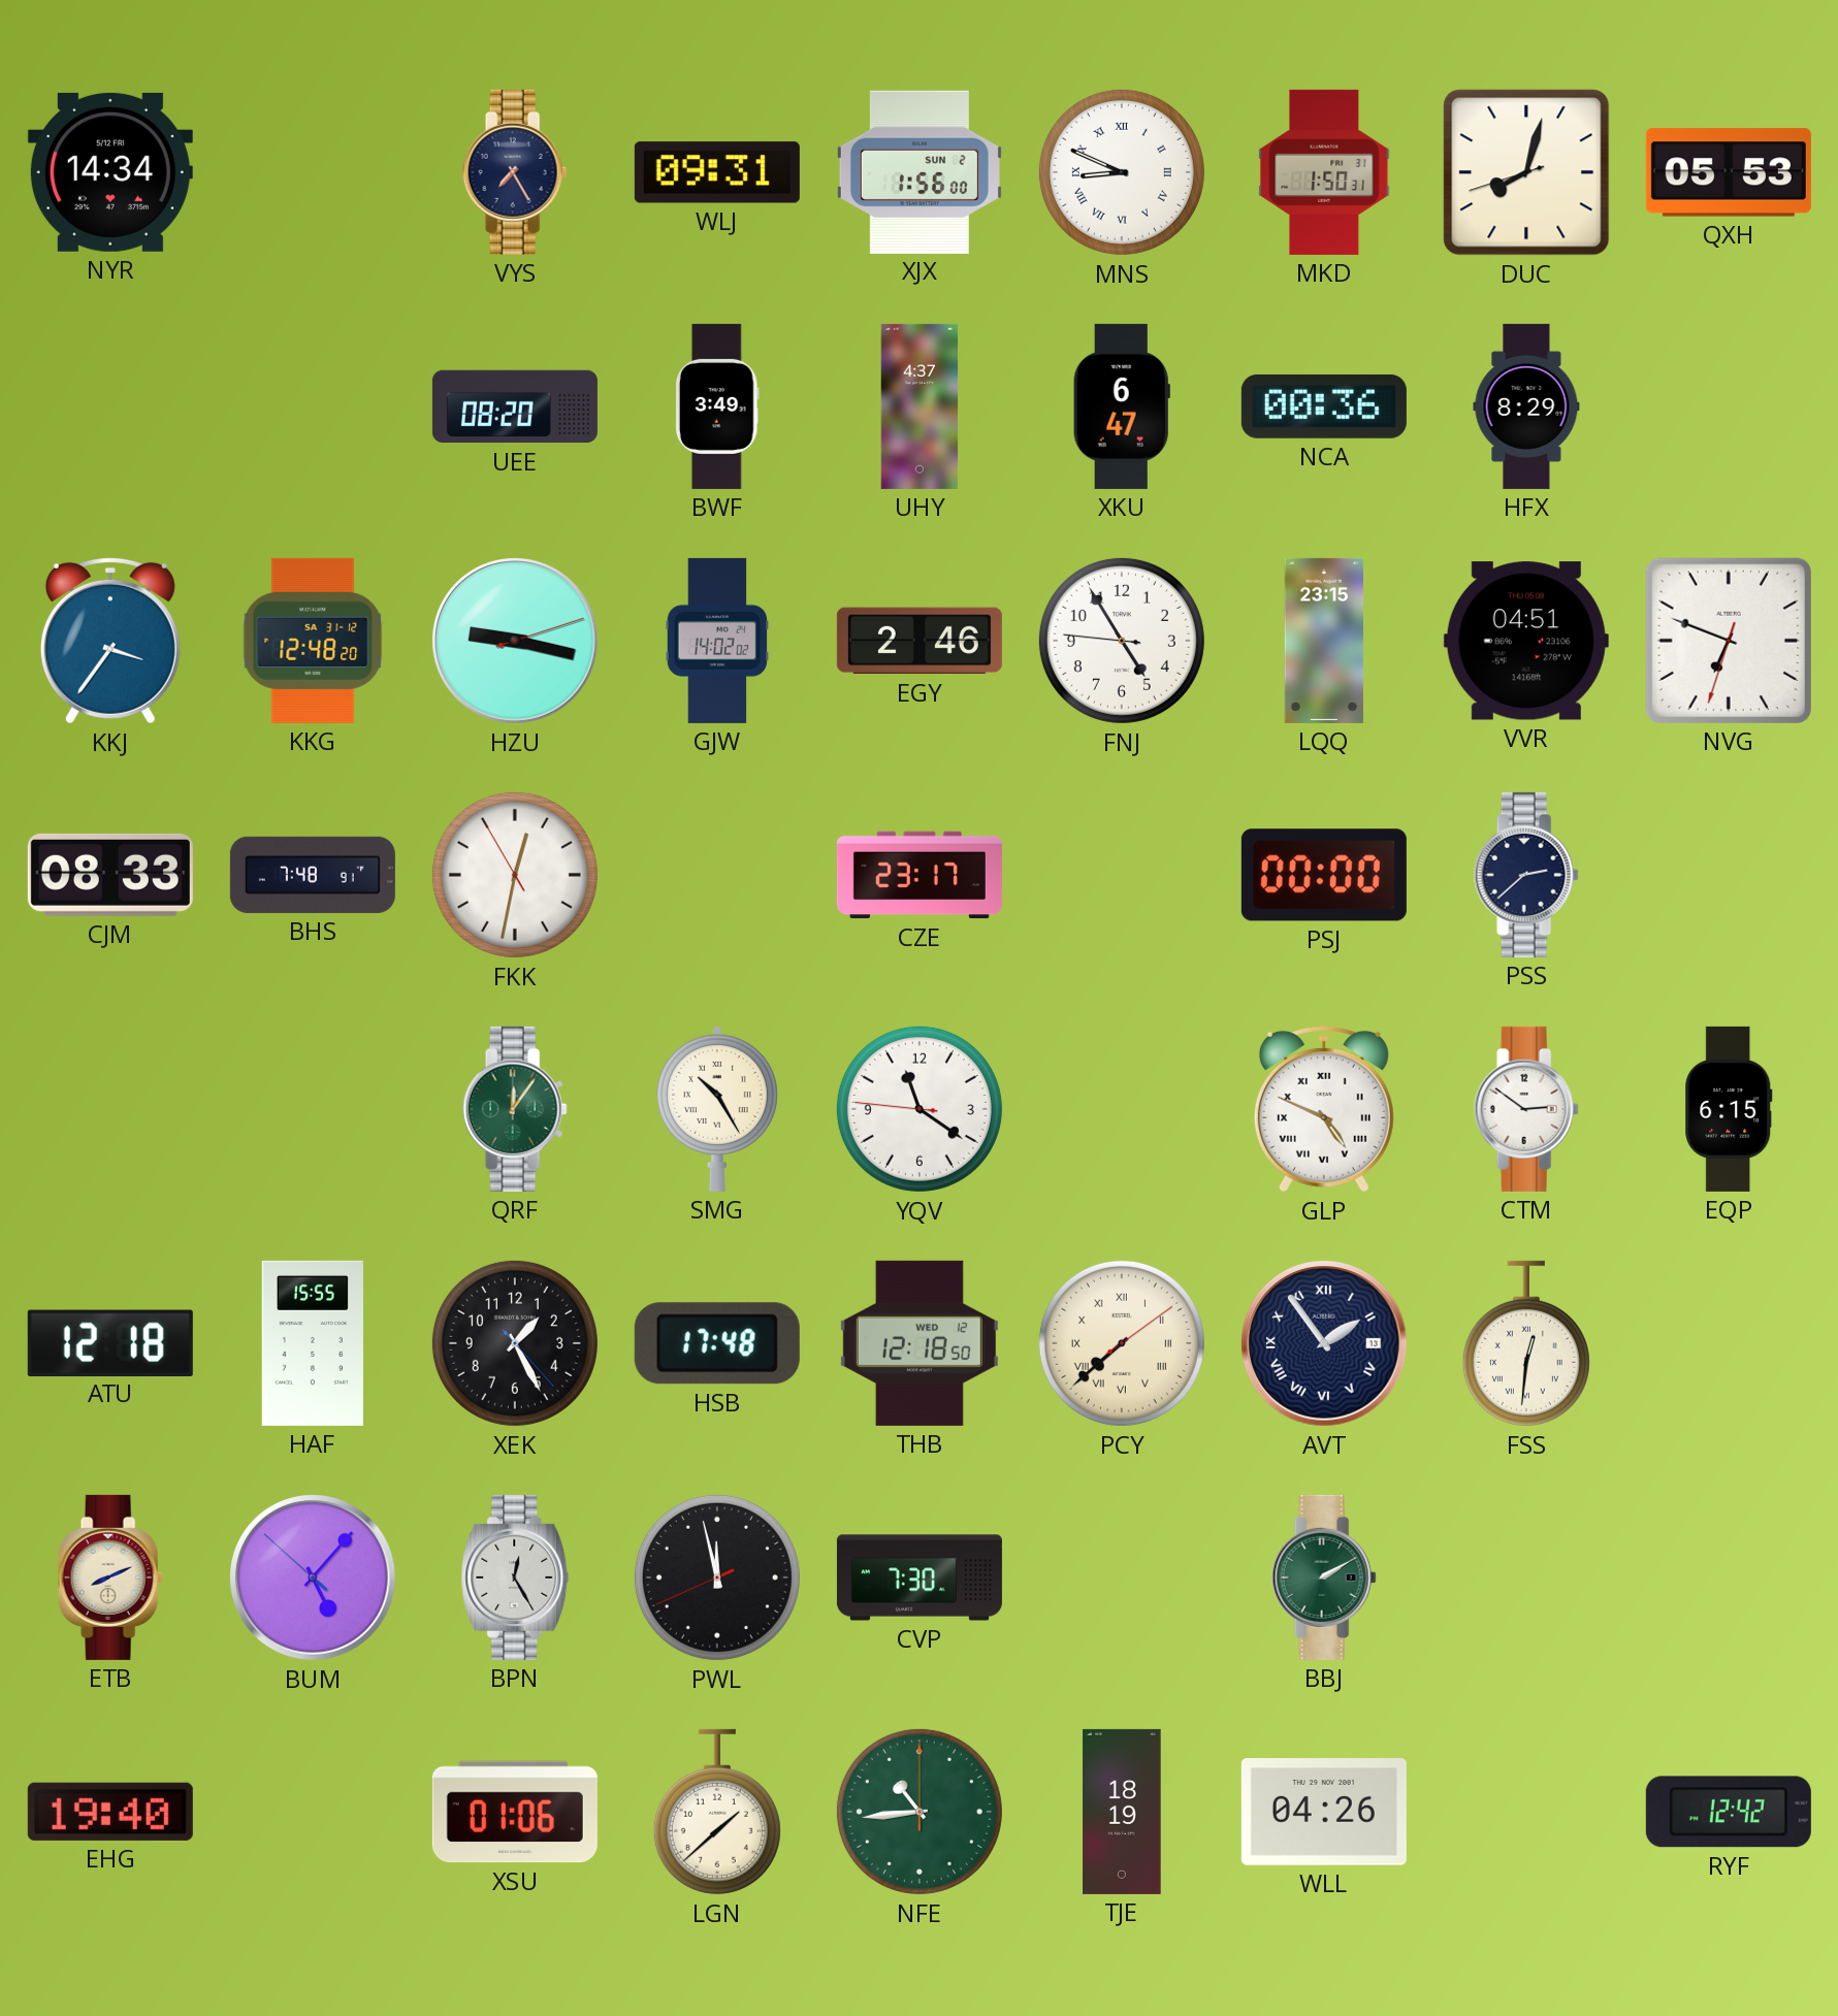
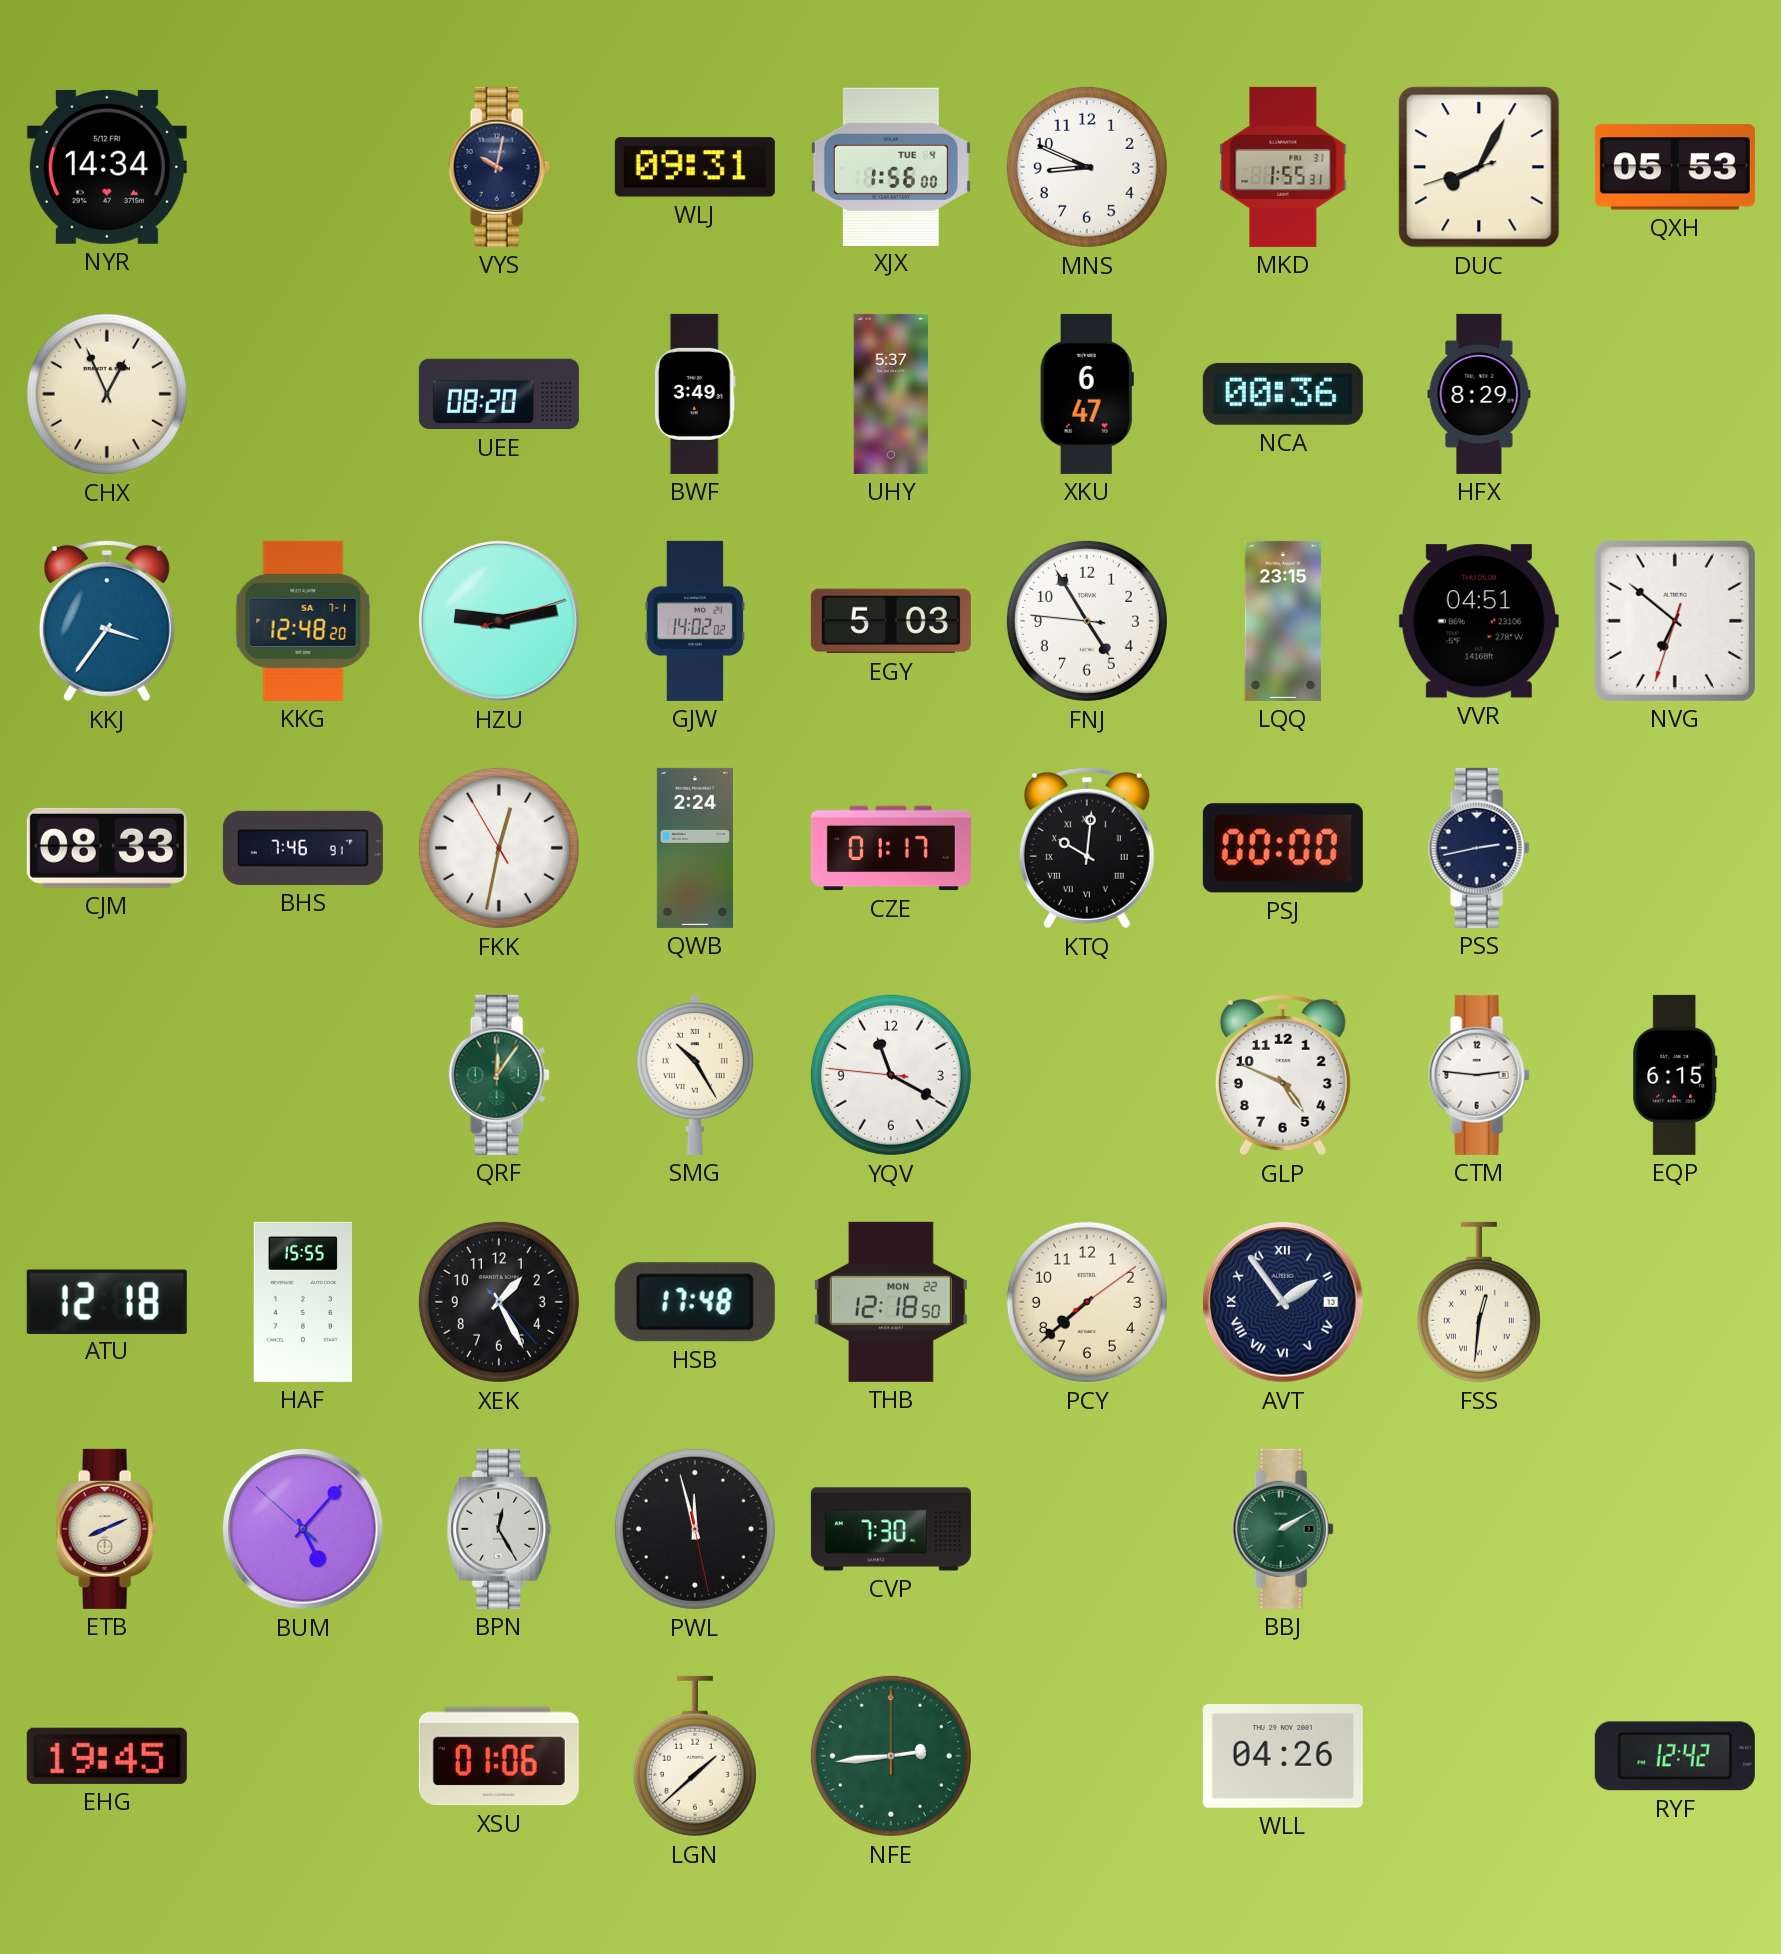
VYS: 7:25 -> 10:02 (499, 167)
XJX date: SUN 2 -> TUE 4 (891, 166)
MNS numerals: Roman -> Arabic (1087, 167)
MKD: 1:50 -> 1:55 (1283, 167)
DUC: 8:02 -> 8:04 (1479, 167)
CHX: none -> 12:56 (107, 394)
UHY: 4:37 -> 5:37 (891, 394)
KKG date: SA 31-12 -> SA 7-1 (303, 621)
HZU: 9:17 -> 9:13 (499, 621)
EGY: 2:46 -> 5:03 (891, 621)
NVG: 6:48 -> 6:51 (1675, 621)
BHS: 7:48 -> 7:46 (303, 848)
QWB: none -> 2:24 (695, 848)
CZE: 23:17 -> 01:17 (891, 848)
KTQ: none -> 10:01 (1087, 848)
PSS: 2:38 -> 2:43 (1479, 848)
YQV: 11:20 -> 11:19 (891, 1075)
GLP numerals: Roman -> Arabic (1283, 1075)
CTM: 2:51 -> 2:46 (1479, 1075)
THB date: WED 12 -> MON 22 (891, 1302)
PCY numerals: Roman -> Arabic (1087, 1302)
PWL: 11:57:41 -> 11:57:28 (695, 1529)
EHG: 19:40 -> 19:45 (107, 1756)
NFE: 10:44 -> 2:44 (891, 1756)
TJE: 18:19 -> none (1122, 1812)
